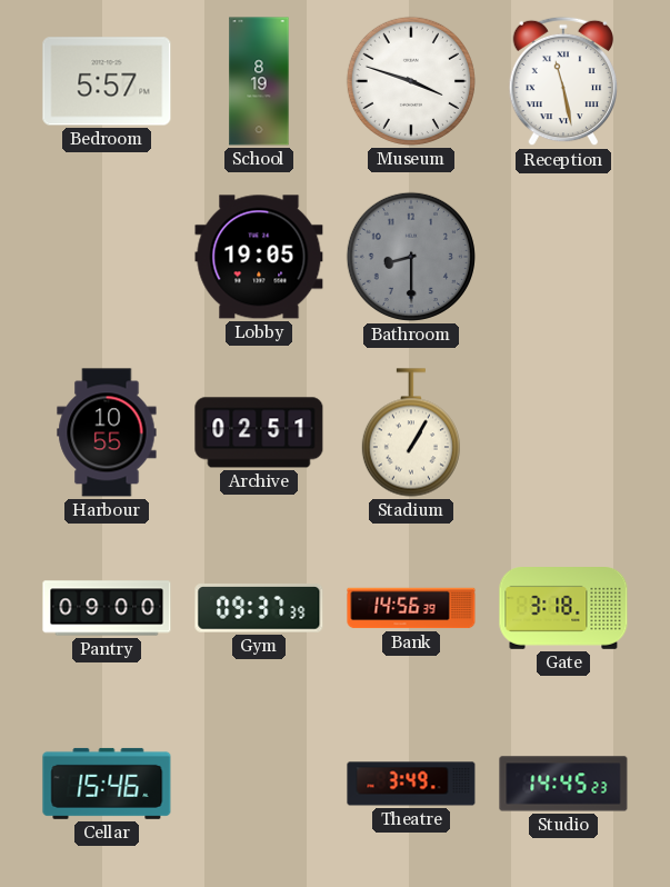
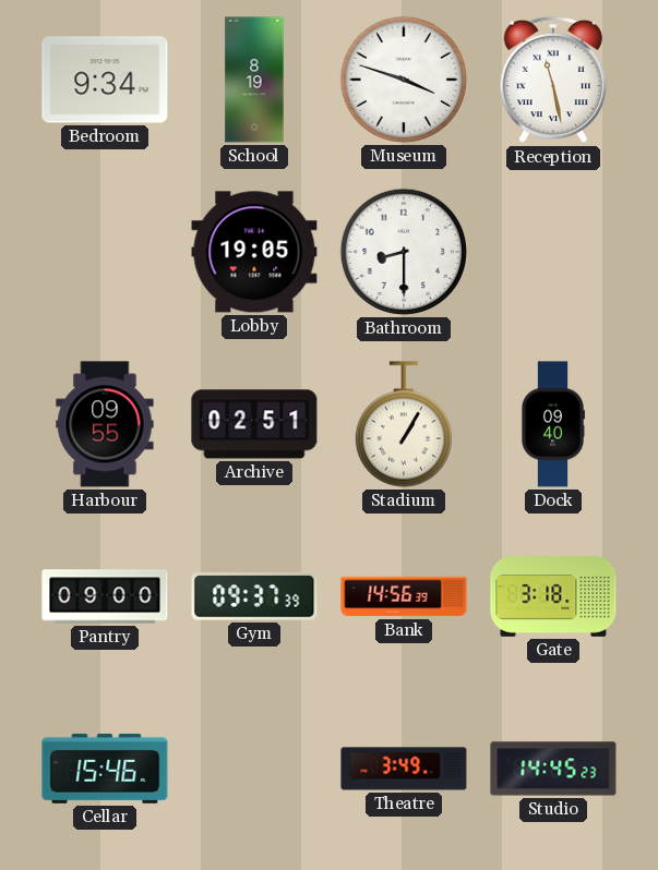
Bedroom: 5:57 -> 9:34 (105, 80)
Bathroom dial: grey -> white (404, 252)
Harbour: 10:55 -> 09:55 (105, 424)
Dock: none -> 09:40 (552, 424)
